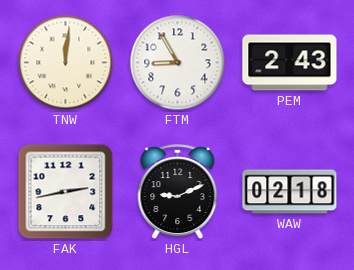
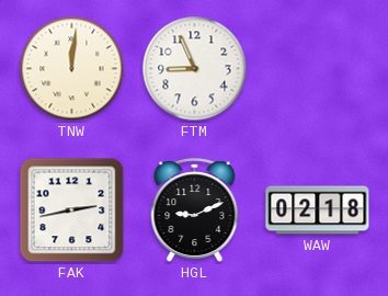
FTM: 8:55 -> 8:56 (195, 69)
PEM: 2:43 -> none (290, 63)
